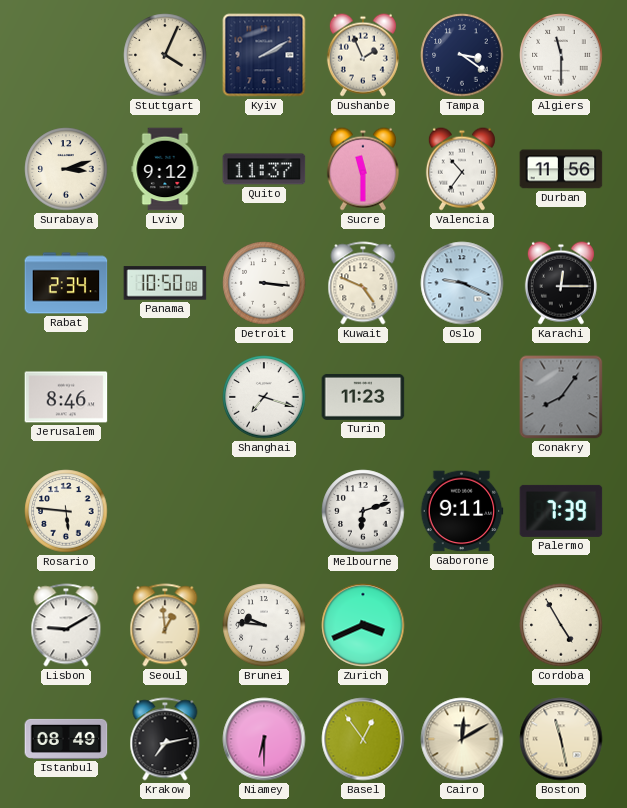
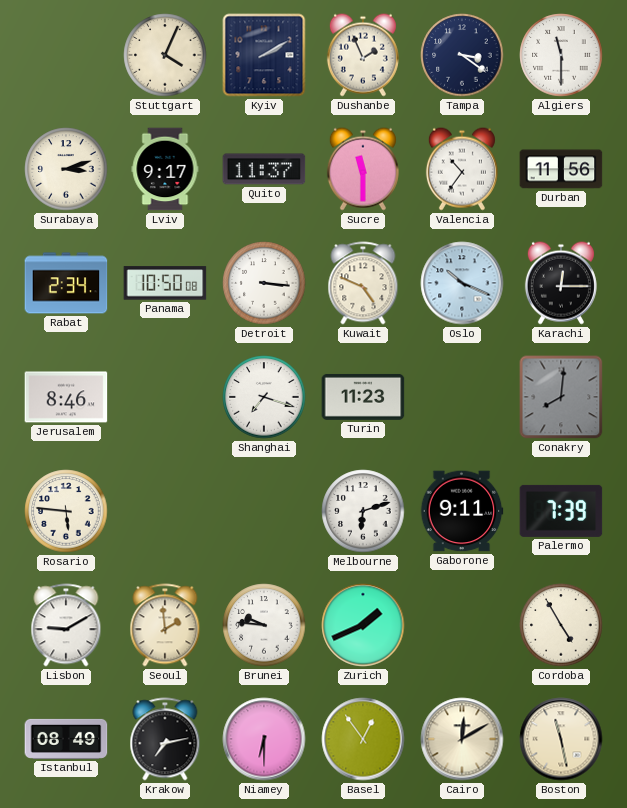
Lviv: 9:12 -> 9:17 (165, 169)
Oslo: 9:19 -> 10:19 (462, 283)
Conakry: 8:06 -> 8:01 (561, 397)
Seoul: 12:59 -> 1:59 (165, 625)
Zurich: 3:41 -> 1:41 (363, 625)
